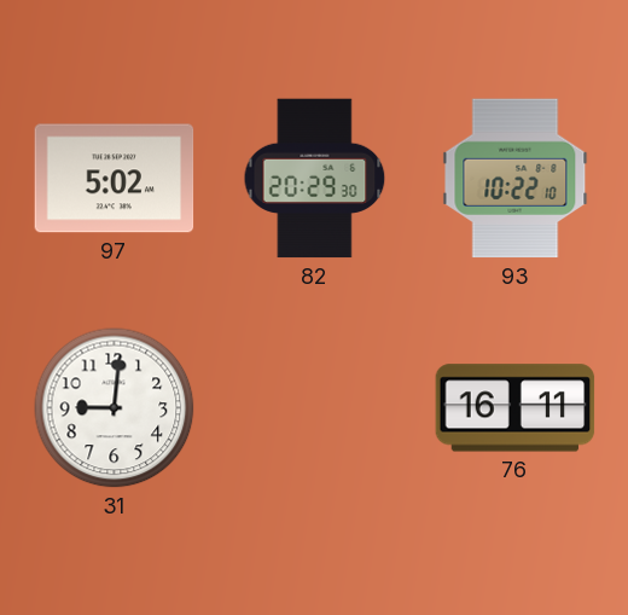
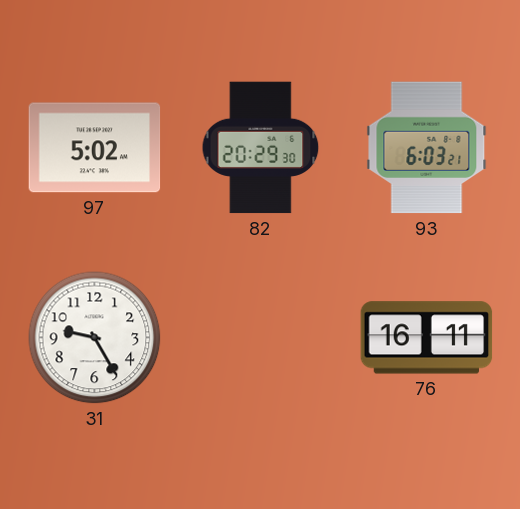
93: 10:22 -> 6:03 (427, 148)
31: 9:01 -> 9:25 (95, 338)
